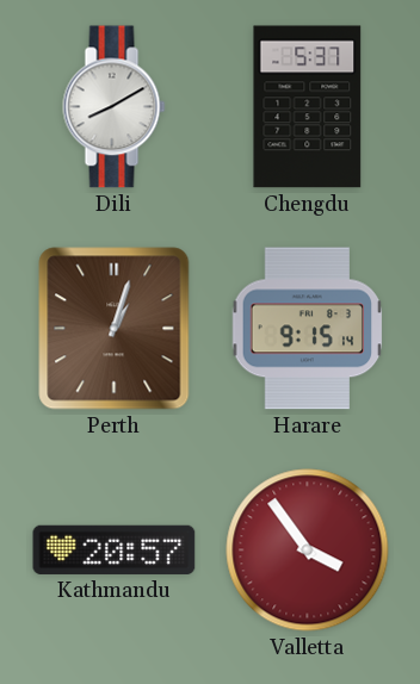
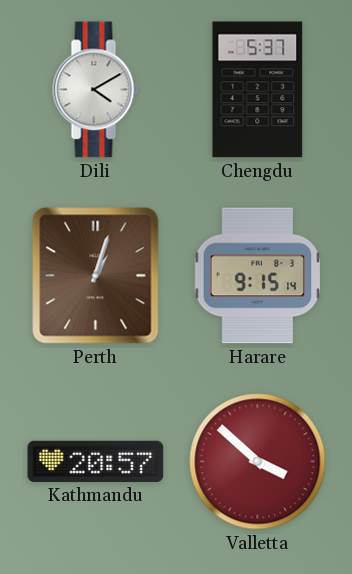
Dili: 8:10 -> 4:10 (96, 90)
Valletta: 3:54 -> 3:52 (258, 462)
